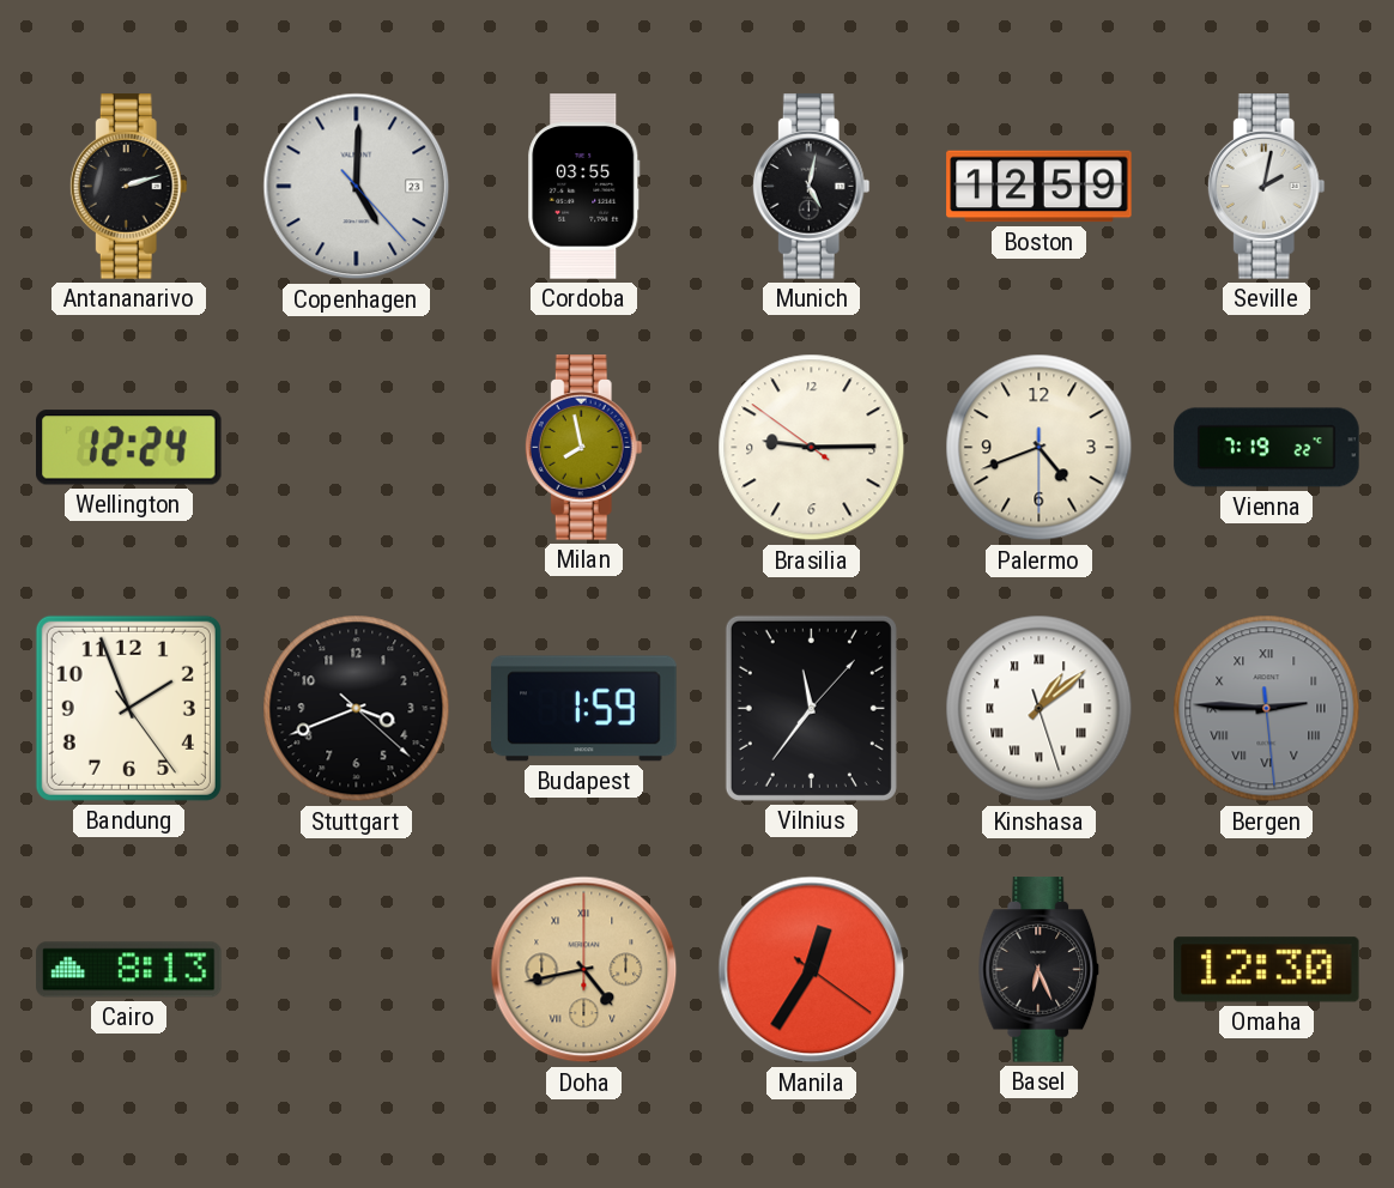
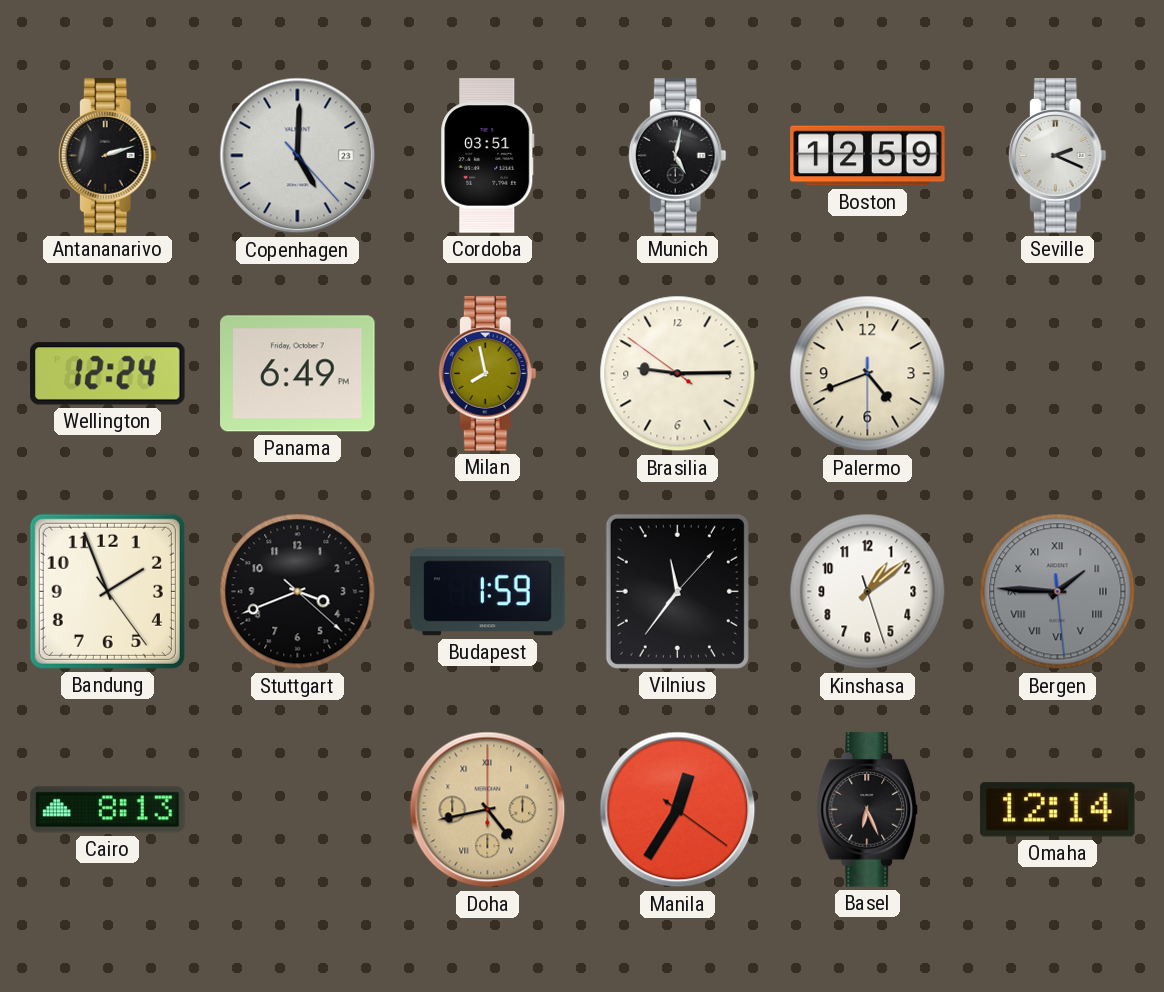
Cordoba: 03:55 -> 03:51 (488, 156)
Seville: 2:02 -> 2:19 (1057, 156)
Panama: none -> 6:49 (298, 374)
Vienna: 7:19 -> none (1267, 448)
Kinshasa numerals: Roman -> Arabic (868, 592)
Bergen: 2:45 -> 1:45 (1058, 592)
Omaha: 12:30 -> 12:14 (1058, 810)
